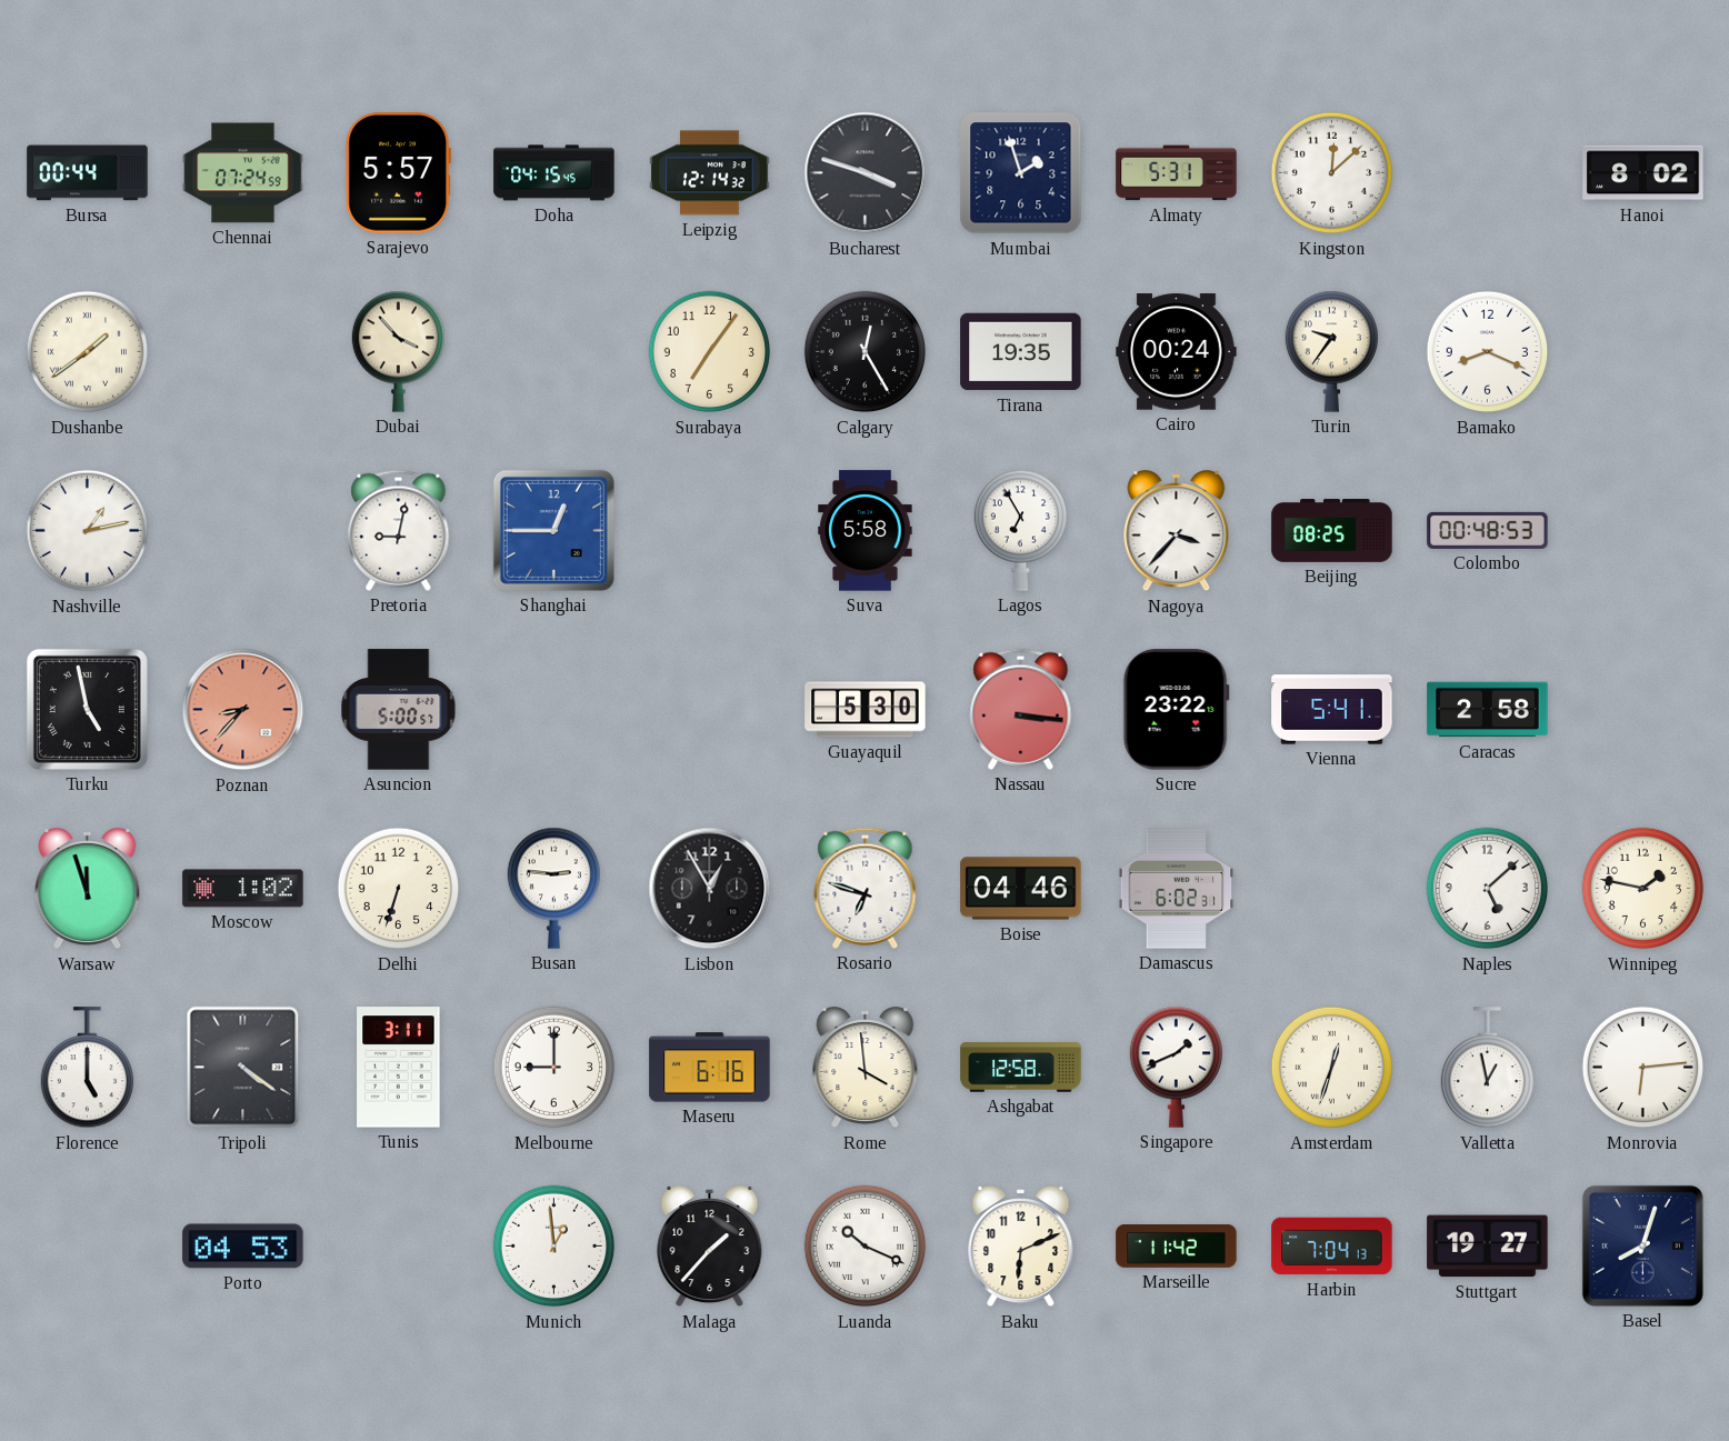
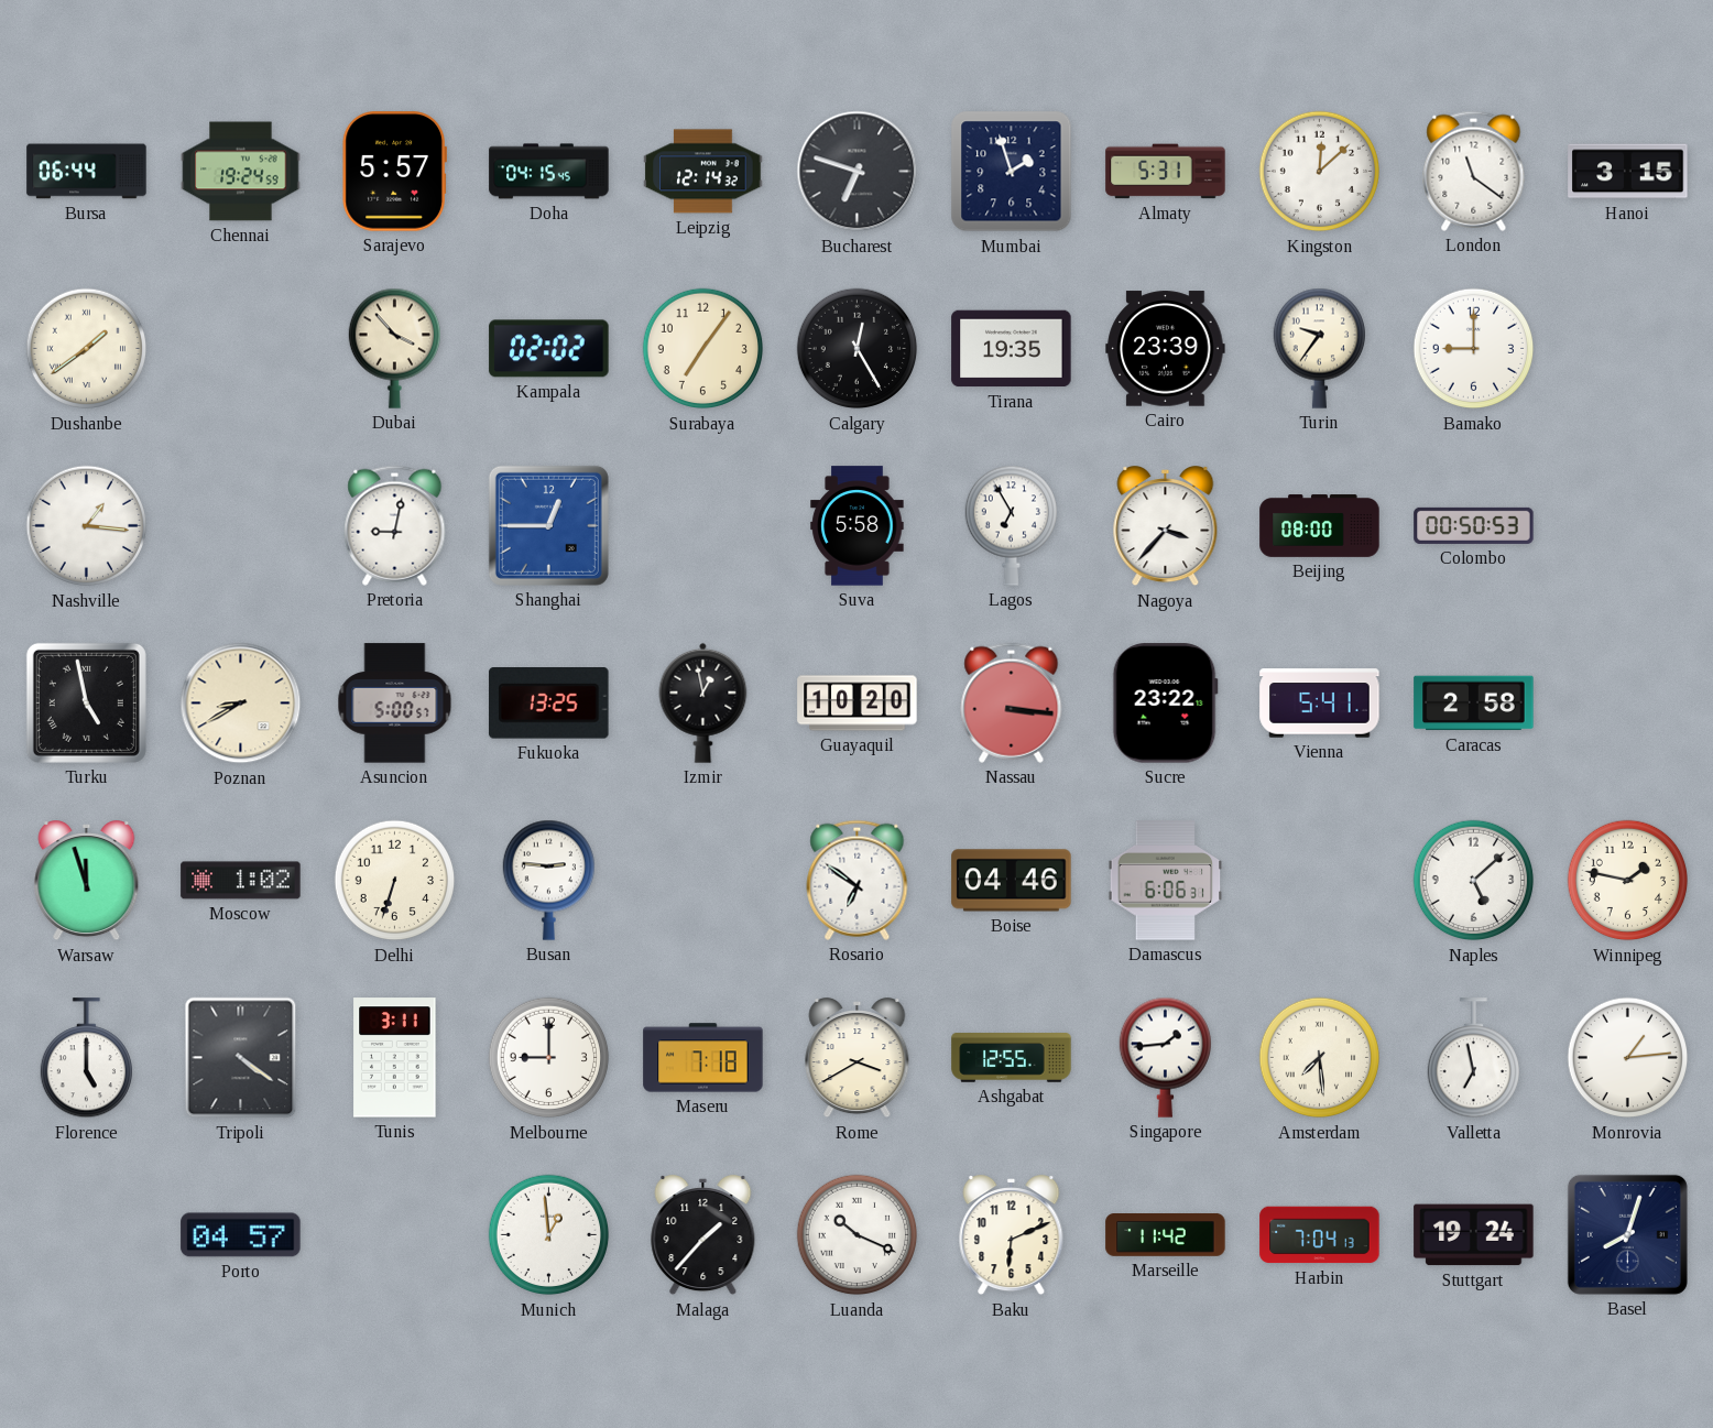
Bursa: 00:44 -> 06:44 (87, 172)
Chennai: 07:24 -> 19:24 (241, 172)
Bucharest: 3:48 -> 6:48 (858, 172)
London: none -> 11:21 (1474, 171)
Hanoi: 8:02 -> 3:15 (1628, 172)
Kampala: none -> 02:02 (549, 349)
Cairo: 00:24 -> 23:39 (1166, 349)
Bamako: 8:19 -> 9:00 (1474, 349)
Nashville: 1:13 -> 1:16 (87, 526)
Beijing: 08:25 -> 08:00 (1320, 526)
Colombo: 00:48 -> 00:50 (1474, 525)
Poznan: 8:37 -> 8:40 (241, 704)
Poznan dial: salmon -> cream (241, 704)
Fukuoka: none -> 13:25 (549, 704)
Izmir: none -> 12:58 (703, 702)
Guayaquil: 5:30 -> 10:20 (858, 704)
Lisbon: 12:55 -> none (710, 889)
Rosario: 6:48 -> 6:51 (858, 880)
Damascus: 6:02 -> 6:06 (1166, 881)
Maseru: 6:16 -> 7:18 (703, 1058)
Rome: 3:59 -> 3:40 (858, 1058)
Ashgabat: 12:58 -> 12:55 (1012, 1058)
Singapore: 1:41 -> 1:44 (1165, 1057)
Amsterdam: 12:33 -> 7:29 (1320, 1058)
Valletta: 12:58 -> 6:58 (1473, 1058)
Monrovia: 6:14 -> 1:14 (1628, 1058)
Porto: 04:53 -> 04:57 (241, 1235)
Stuttgart: 19:27 -> 19:24 (1474, 1235)
